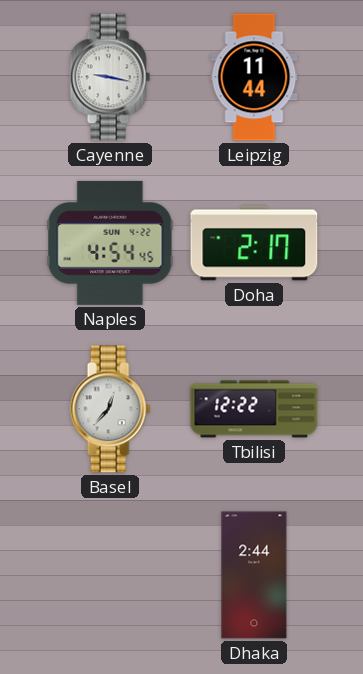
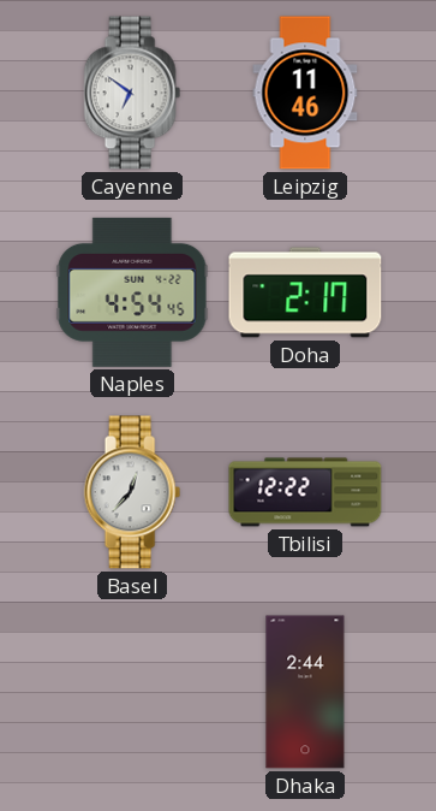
Cayenne: 9:17 -> 6:51 (132, 93)
Leipzig: 11:44 -> 11:46 (305, 93)
